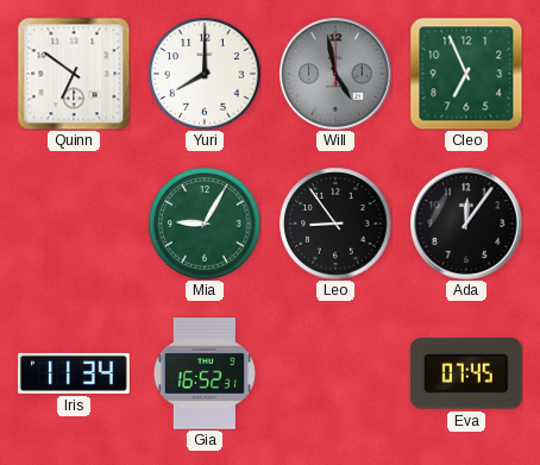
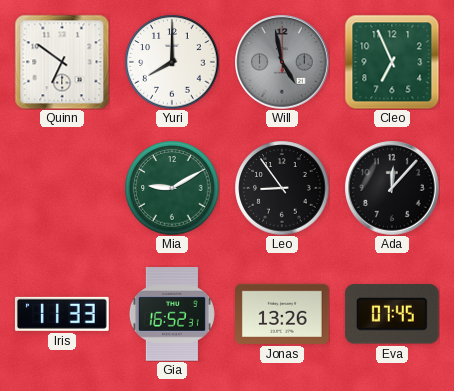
Mia: 9:05 -> 9:10 (172, 188)
Ada: 12:06 -> 12:07 (392, 188)
Iris: 11:34 -> 11:33 (62, 314)
Jonas: none -> 13:26 (283, 314)
